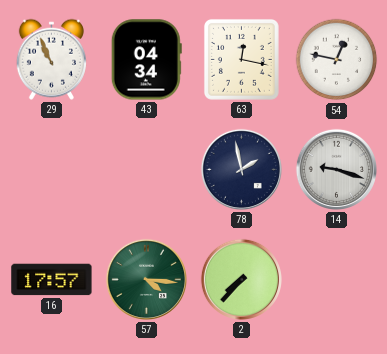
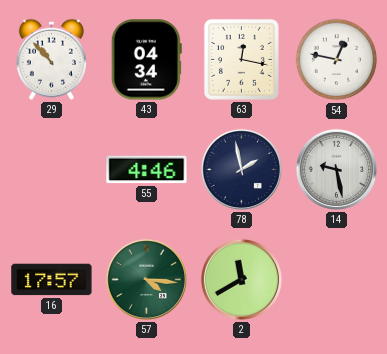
29: 10:56 -> 10:53 (51, 59)
55: none -> 4:46 (147, 170)
14: 9:18 -> 9:28 (336, 169)
2: 7:37 -> 11:40 (241, 279)
